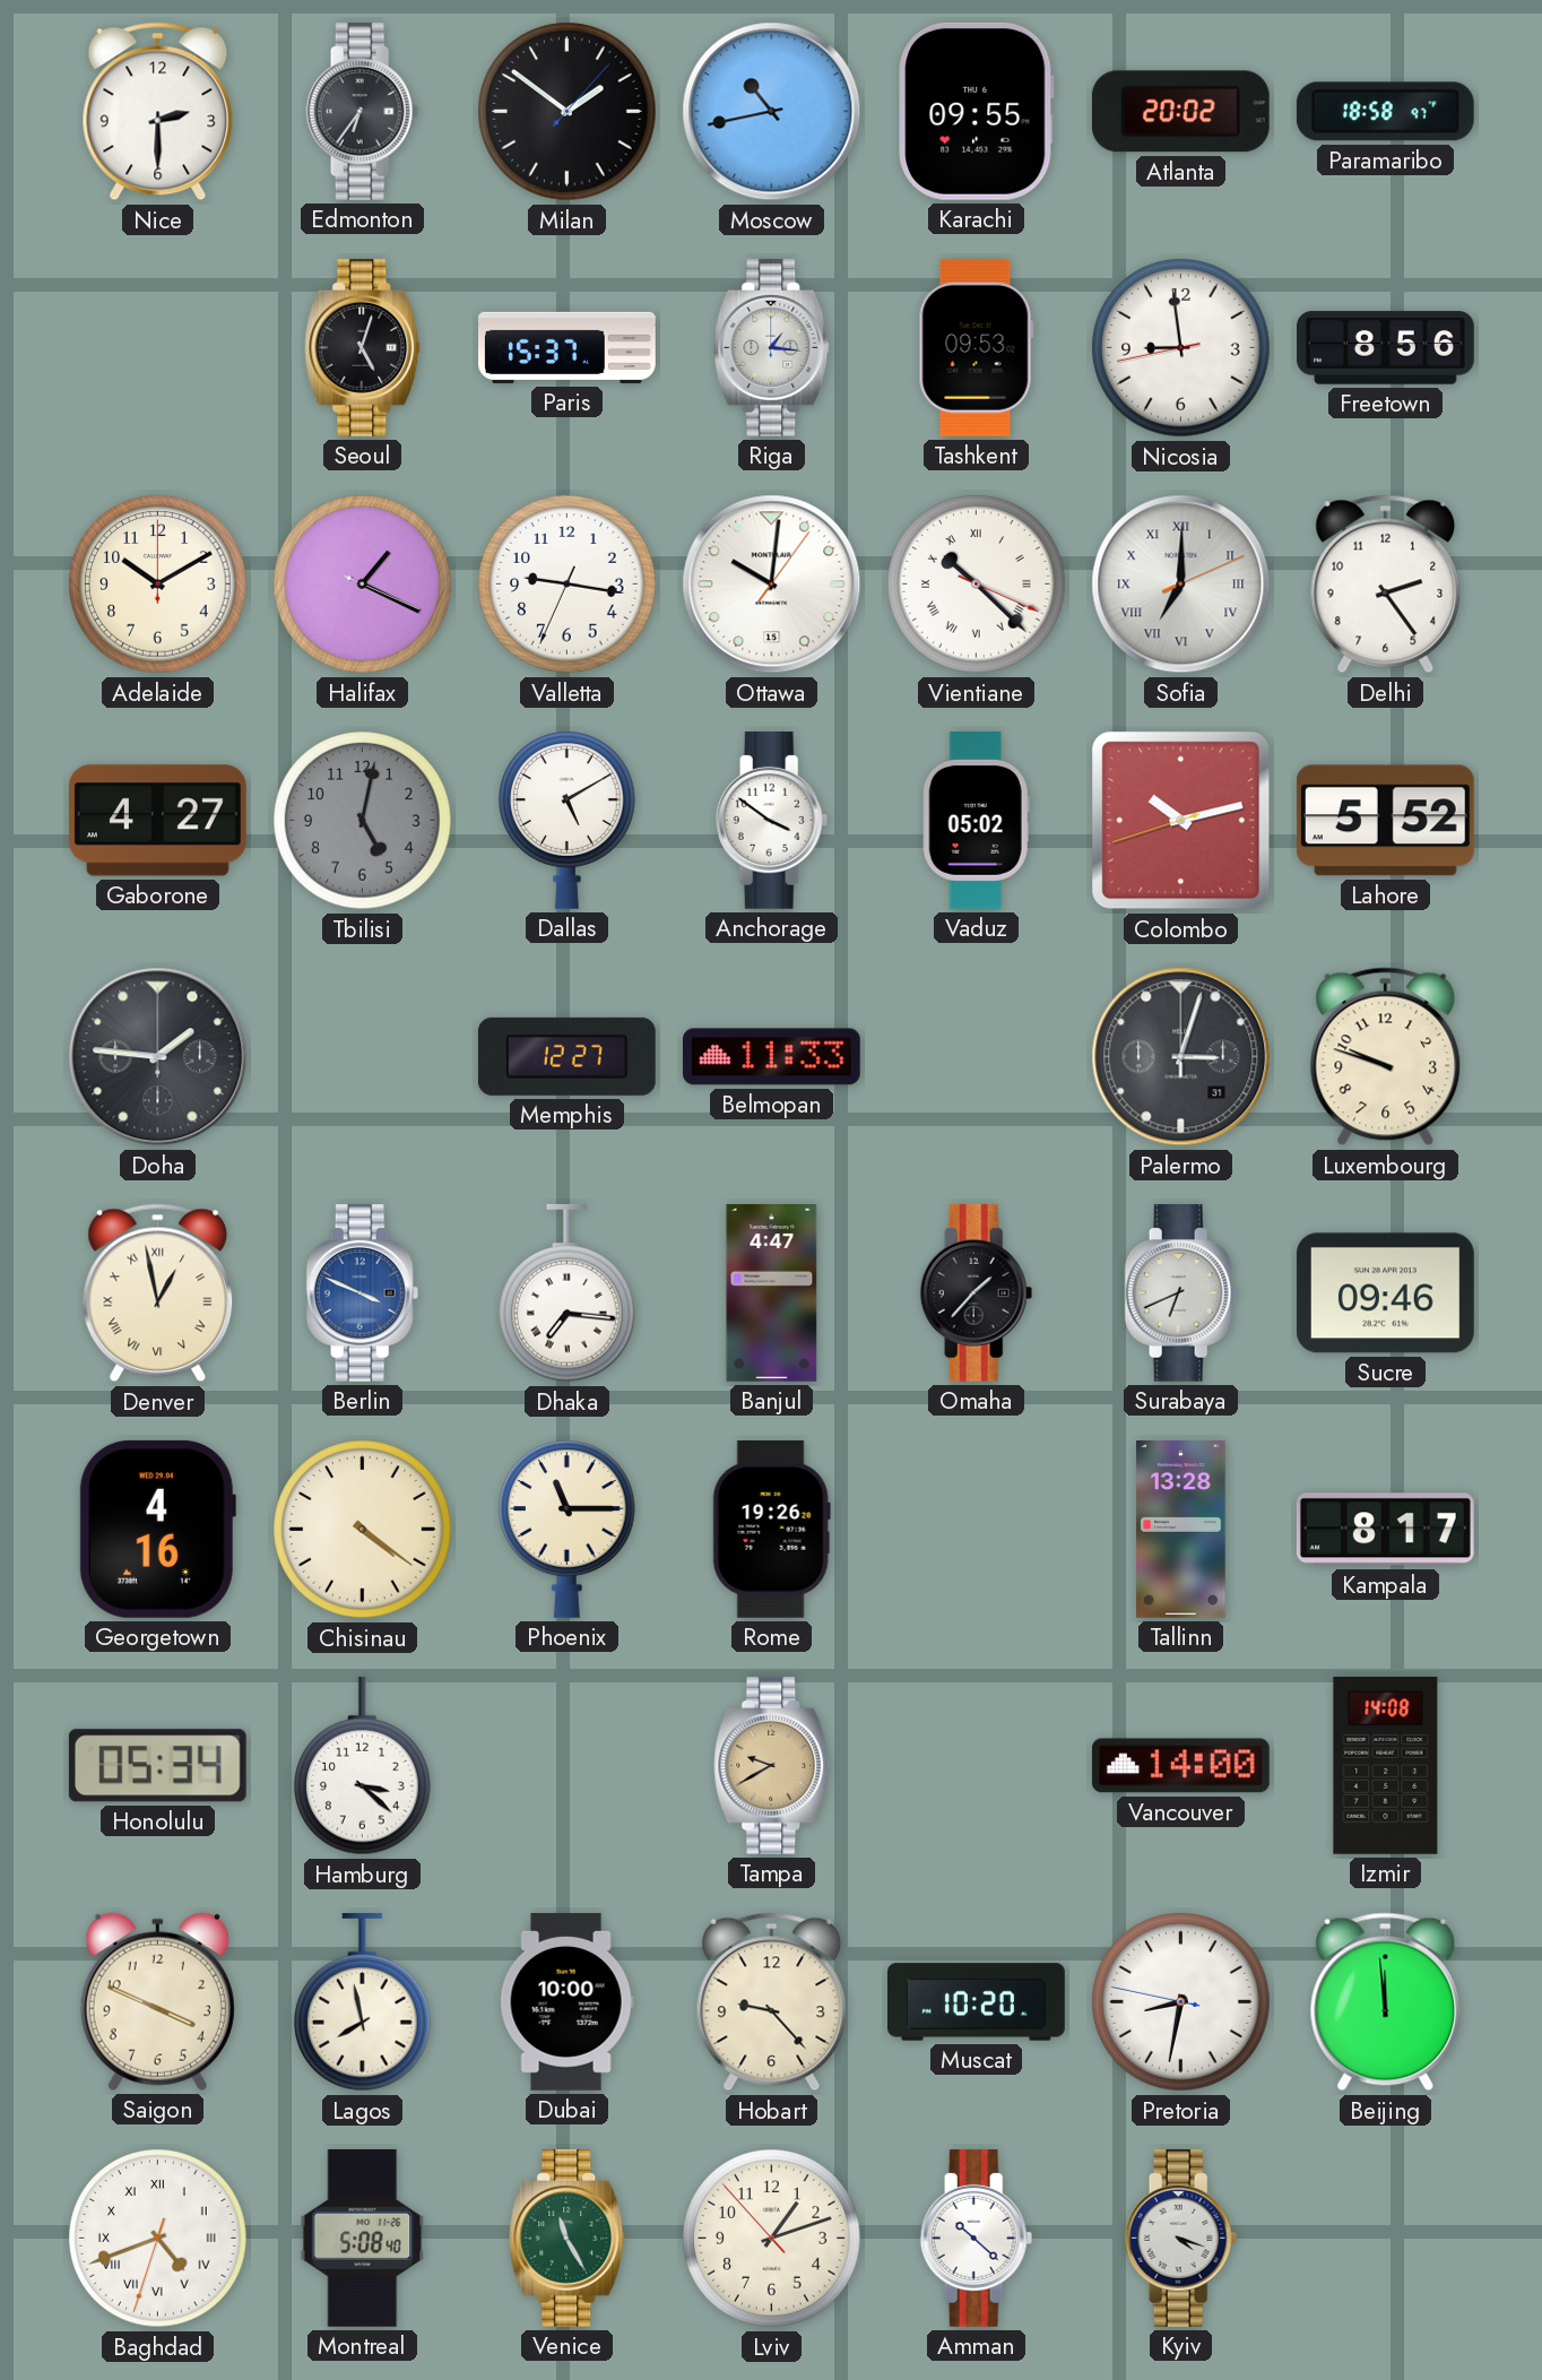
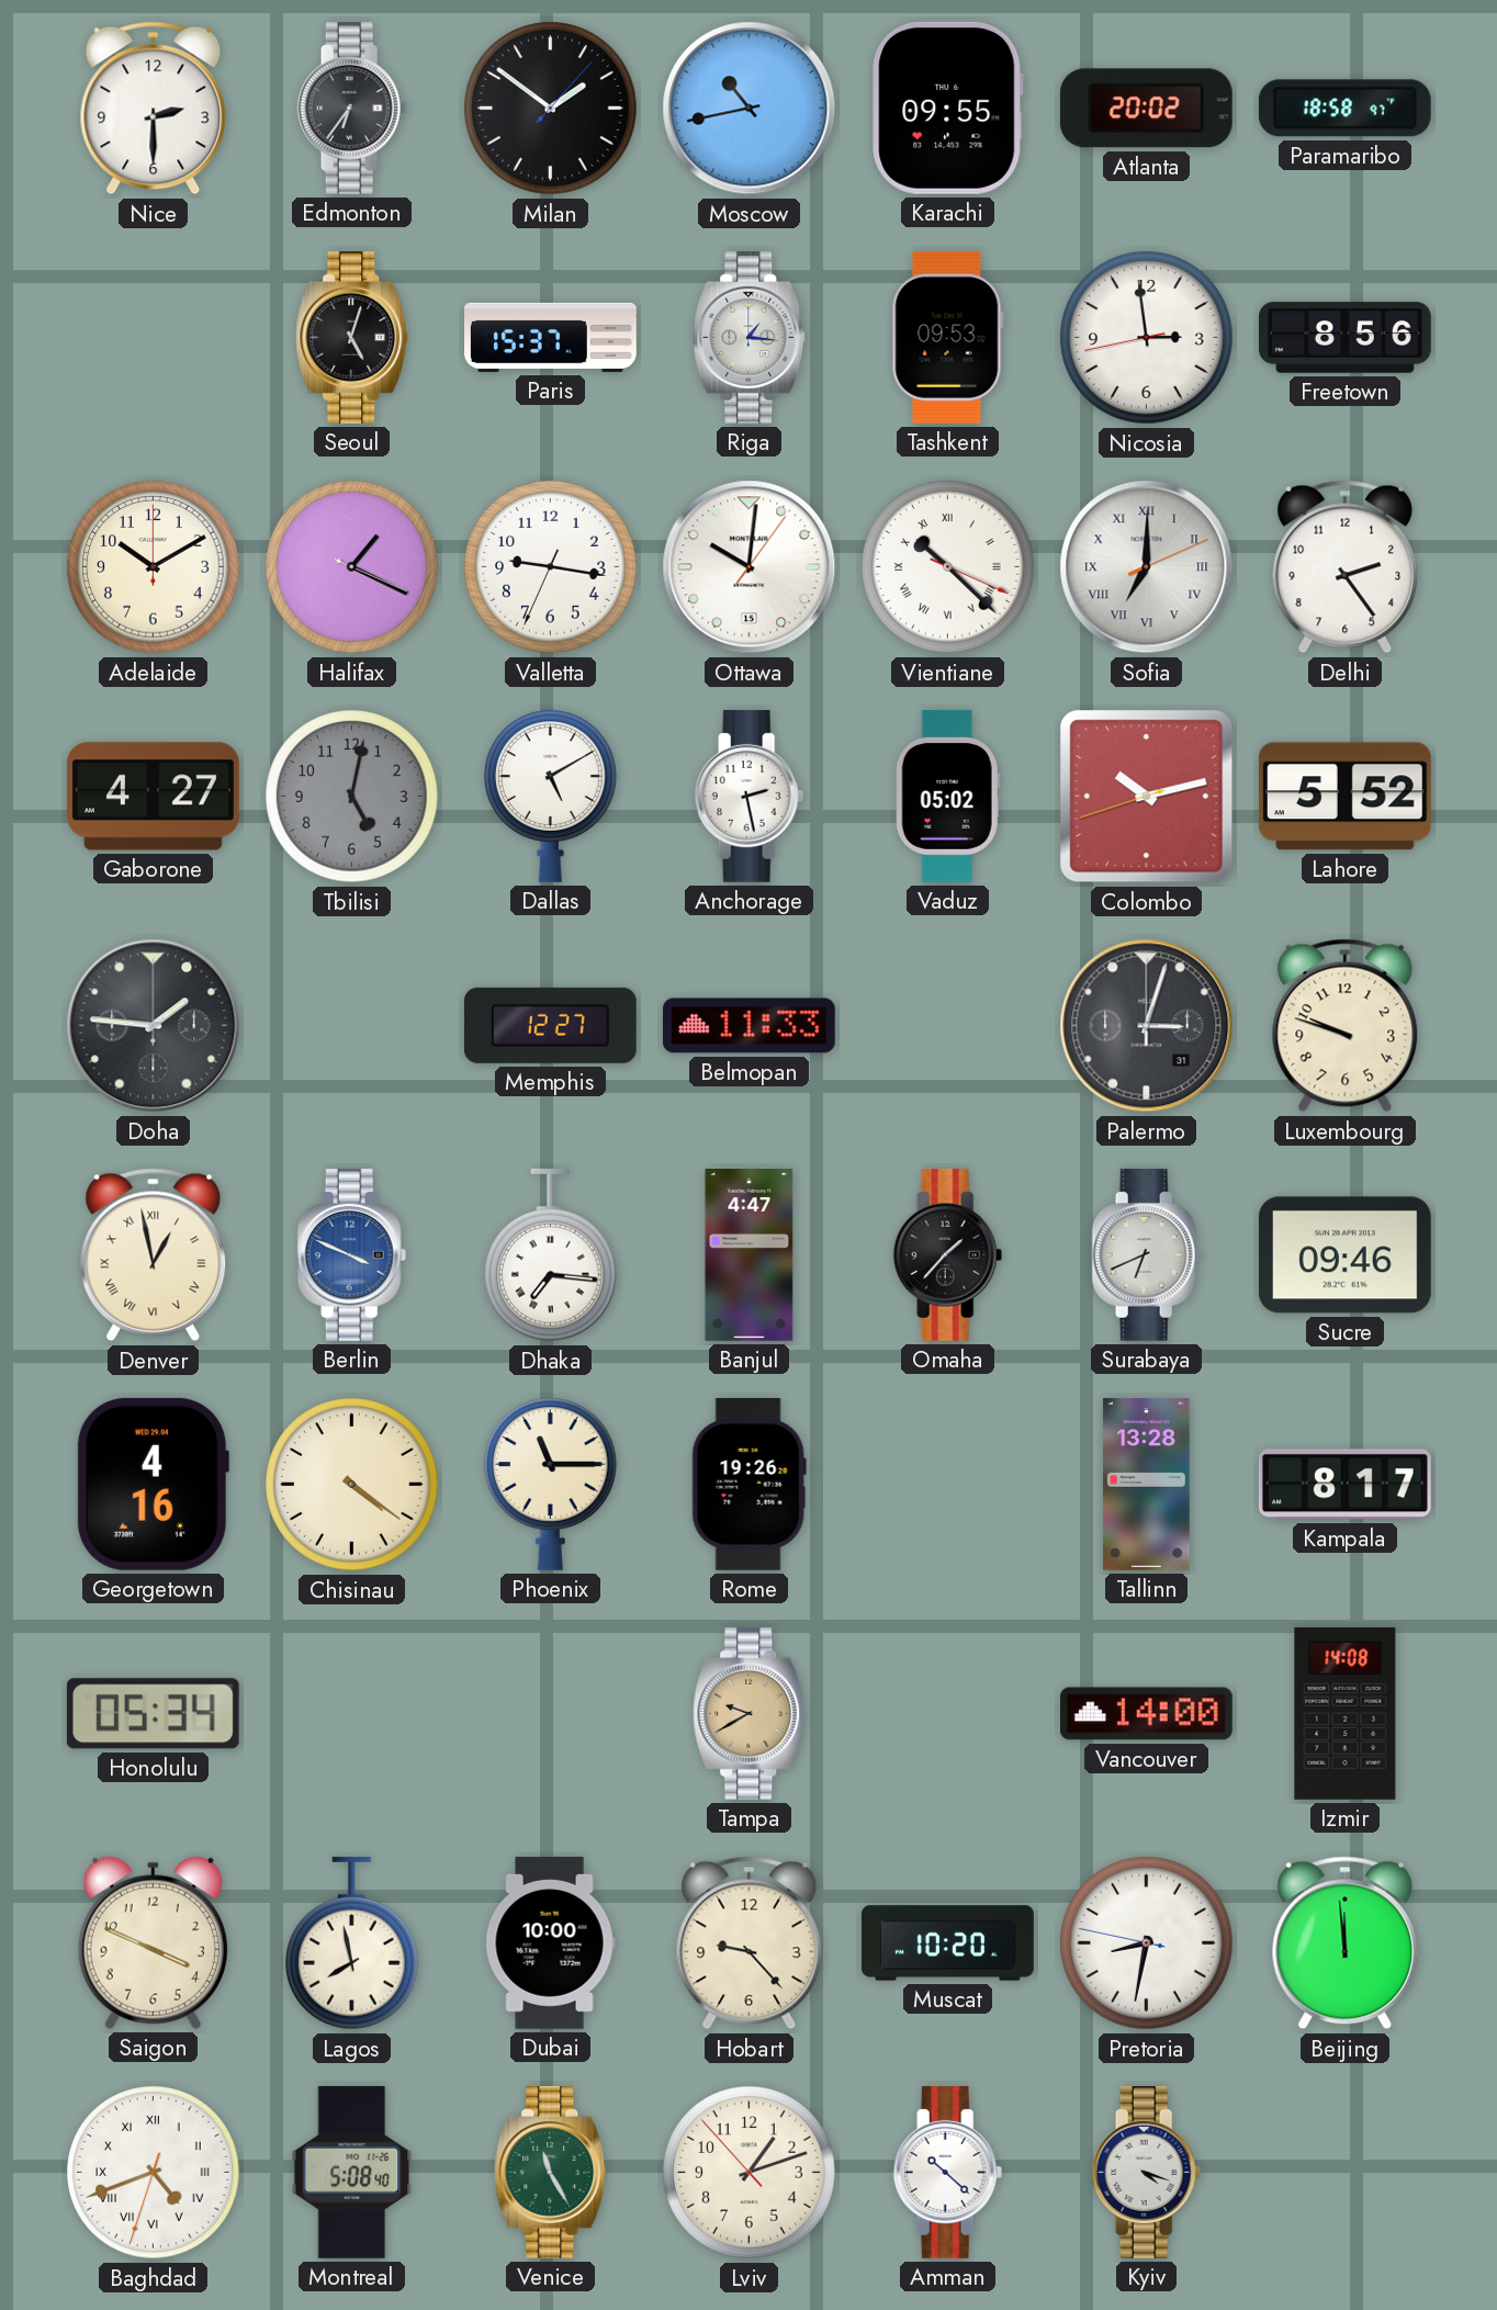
Nicosia: 8:58 -> 2:58 (1147, 338)
Anchorage: 3:51 -> 2:28 (750, 796)
Hamburg: 3:22 -> none (363, 1766)
